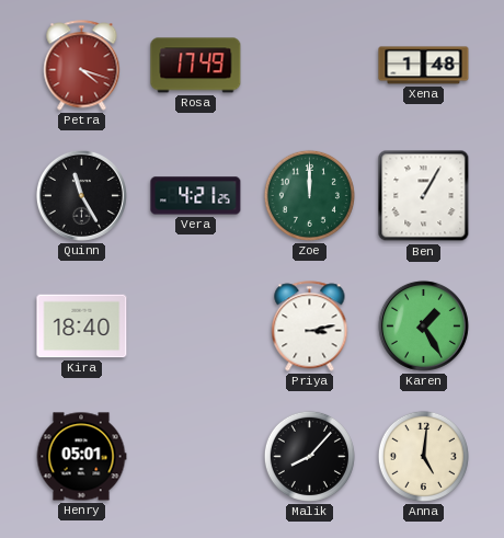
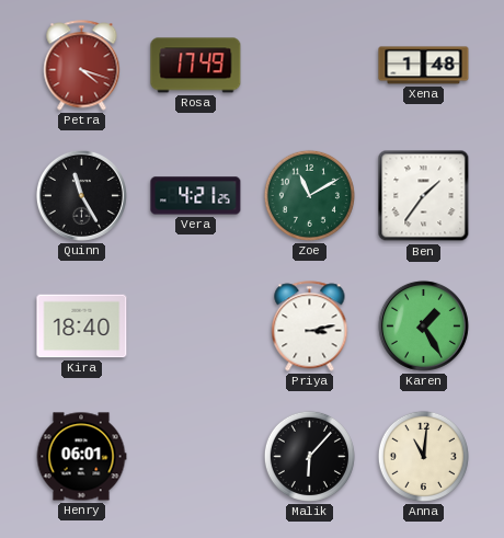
Zoe: 12:00 -> 11:10 (309, 195)
Ben: 1:05 -> 1:36 (424, 196)
Henry: 05:01 -> 06:01 (81, 457)
Malik: 8:07 -> 6:07 (309, 456)
Anna: 5:01 -> 11:01 (423, 456)
